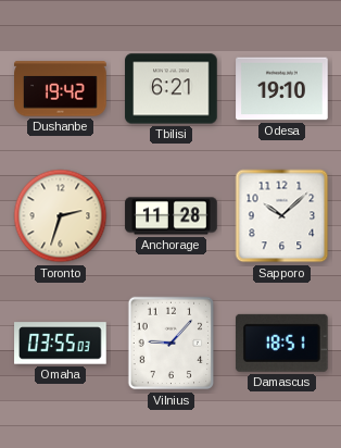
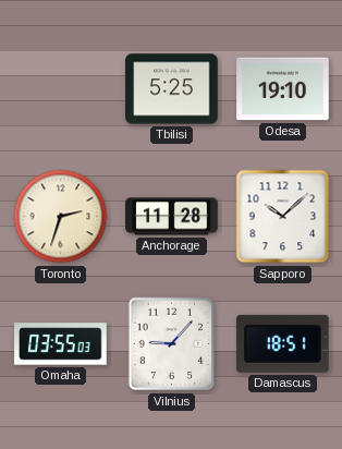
Dushanbe: 19:42 -> none (61, 89)
Tbilisi: 6:21 -> 5:25 (172, 89)
